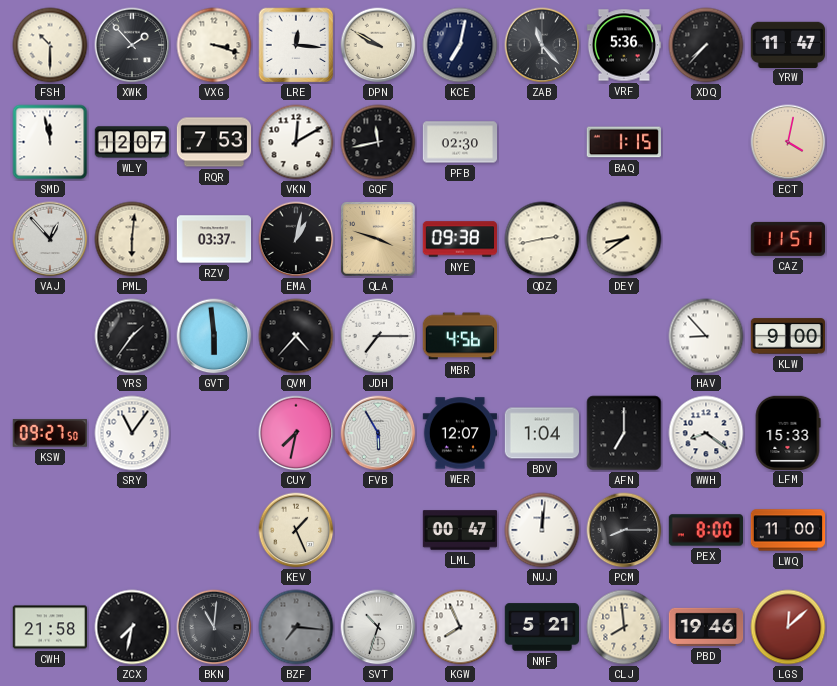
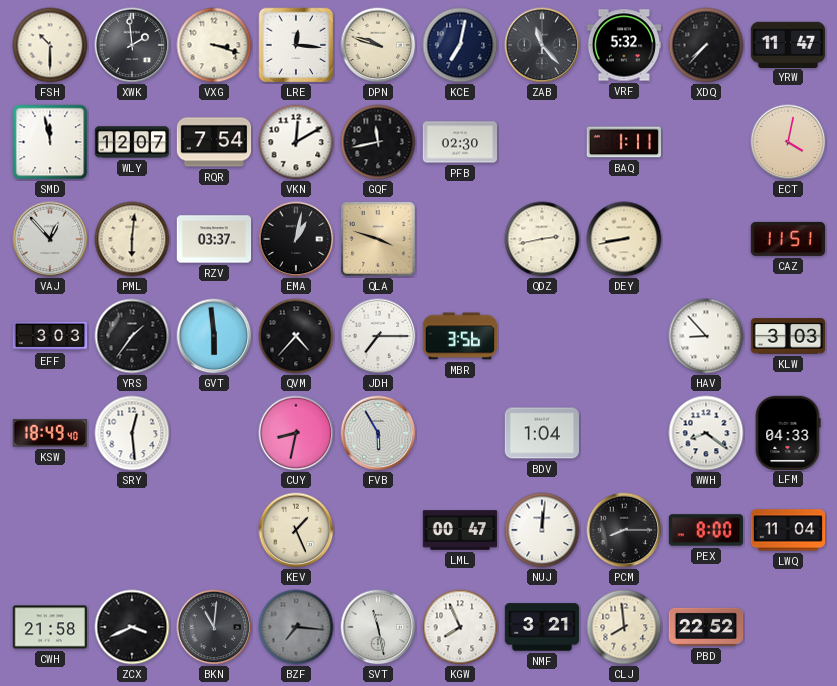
XWK: 1:53 -> 1:59 (132, 45)
DPN: 9:50 -> 9:48 (378, 45)
VRF: 5:36 -> 5:32 (623, 45)
RQR: 7:53 -> 7:54 (214, 142)
BAQ: 1:15 -> 1:11 (623, 142)
NYE: 09:38 -> none (459, 239)
DEY: 8:39 -> 8:43 (624, 239)
EFF: none -> 3:03 (50, 336)
MBR: 4:56 -> 3:56 (459, 336)
KLW: 9:00 -> 3:03 (787, 336)
KSW: 09:27 -> 18:49 (50, 433)
SRY: 11:06 -> 12:29 (132, 433)
CUY: 7:32 -> 8:32 (296, 433)
WER: 12:07 -> none (459, 433)
AFN: 7:00 -> none (624, 433)
LFM: 15:33 -> 04:33 (788, 432)
LWQ: 11:00 -> 11:04 (788, 530)
ZCX: 7:32 -> 3:41 (132, 627)
SVT: 10:33 -> 11:28 (378, 627)
NMF: 5:21 -> 3:21 (541, 627)
PBD: 19:46 -> 22:52 (706, 627)
LGS: 12:08 -> none (788, 627)
